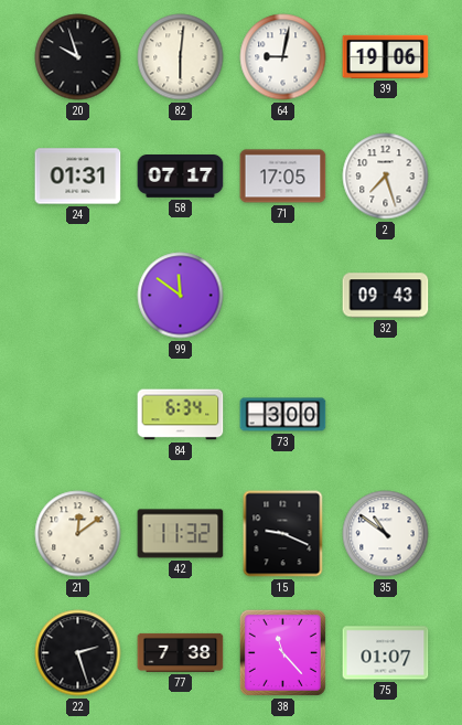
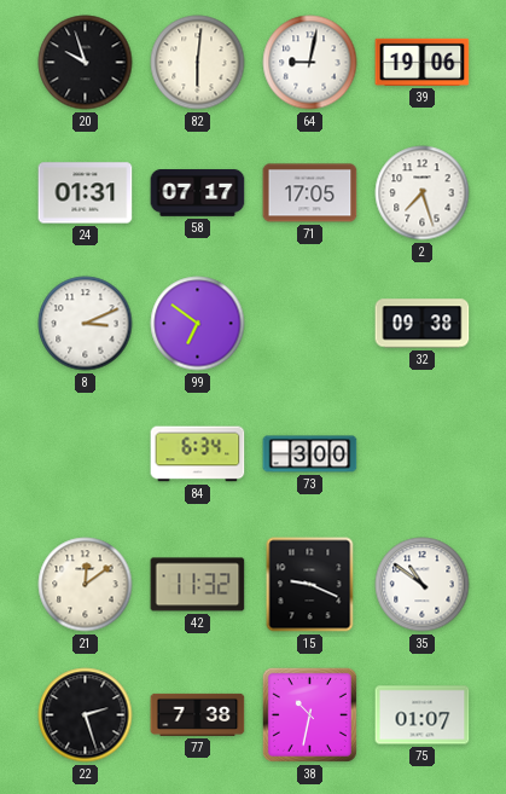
8: none -> 3:11 (86, 324)
99: 11:51 -> 6:51 (198, 324)
32: 09:43 -> 09:38 (423, 324)
38: 11:23 -> 10:32 (309, 714)
